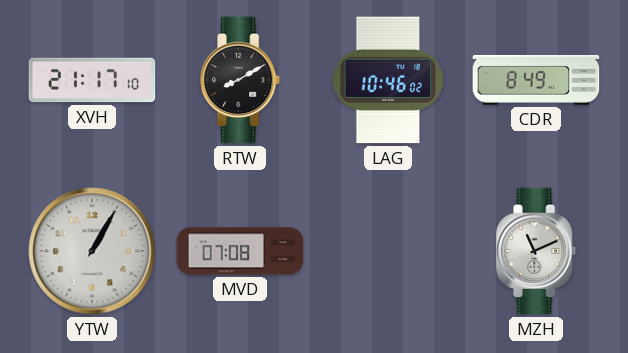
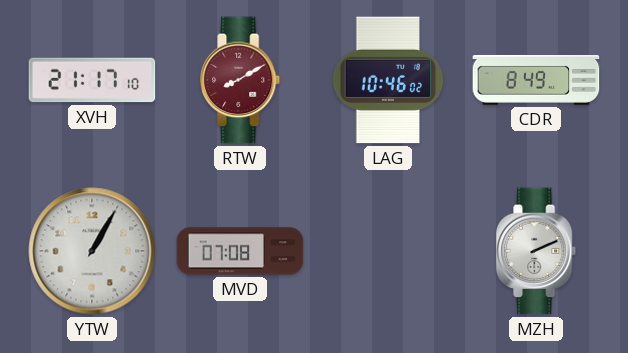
RTW dial: black -> burgundy (241, 80)
MZH: 11:11 -> 2:11 (537, 251)
